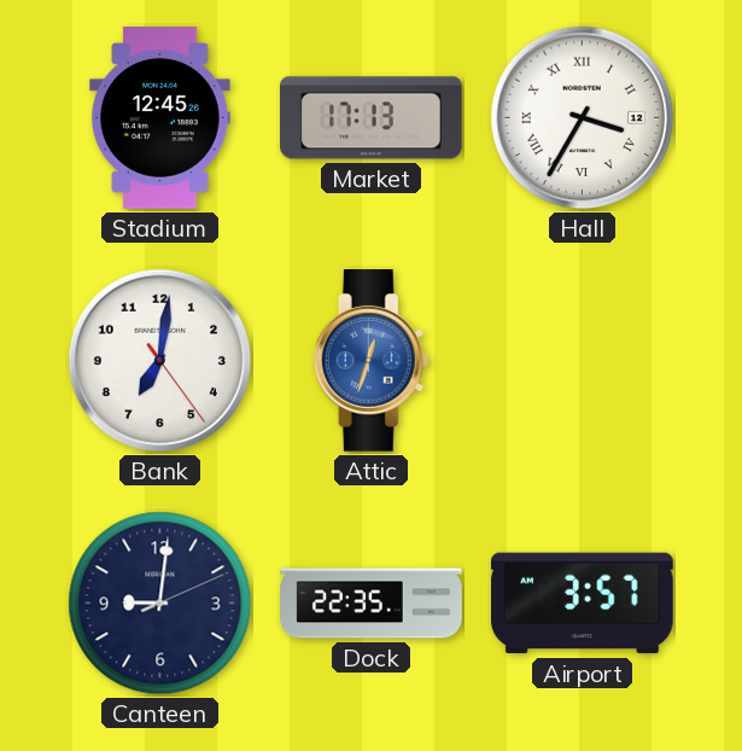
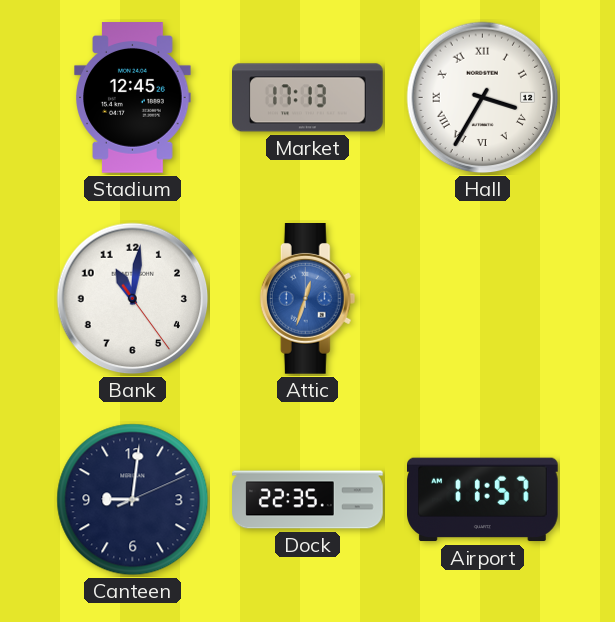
Bank: 7:01 -> 11:01 (133, 299)
Airport: 3:57 -> 11:57 (483, 500)
